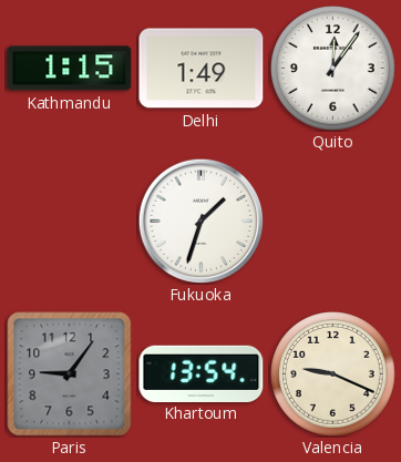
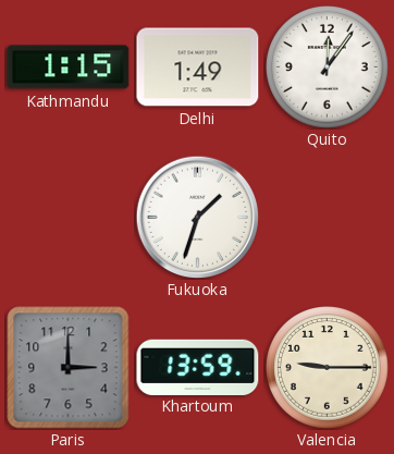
Paris: 9:06 -> 3:00 (69, 368)
Khartoum: 13:54 -> 13:59 (198, 367)
Valencia: 9:19 -> 9:15 (328, 368)
